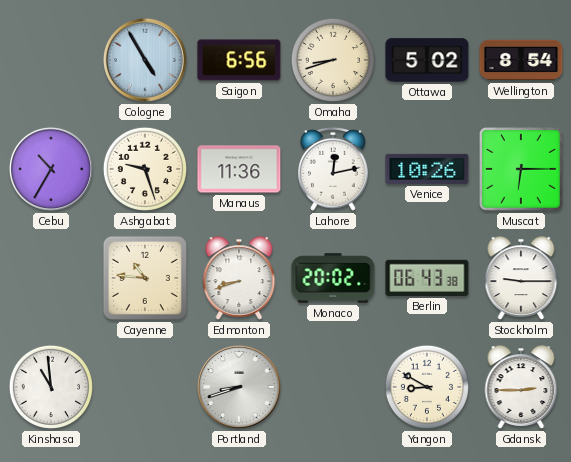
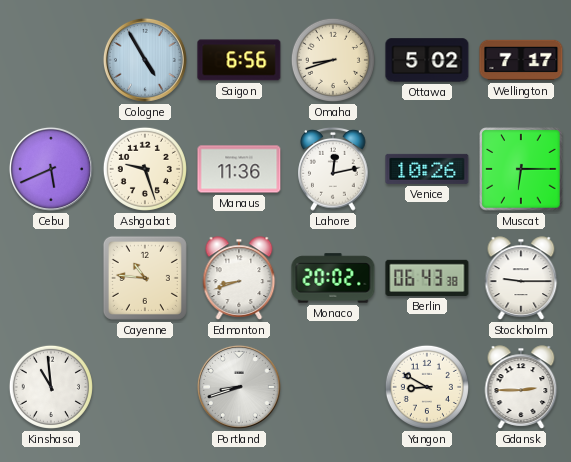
Wellington: 8:54 -> 7:17 (521, 60)
Cebu: 10:35 -> 5:41 (51, 169)
